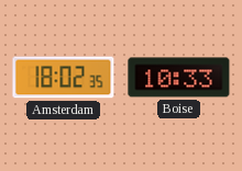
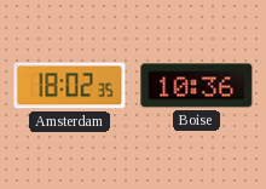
Boise: 10:33 -> 10:36 (197, 86)
